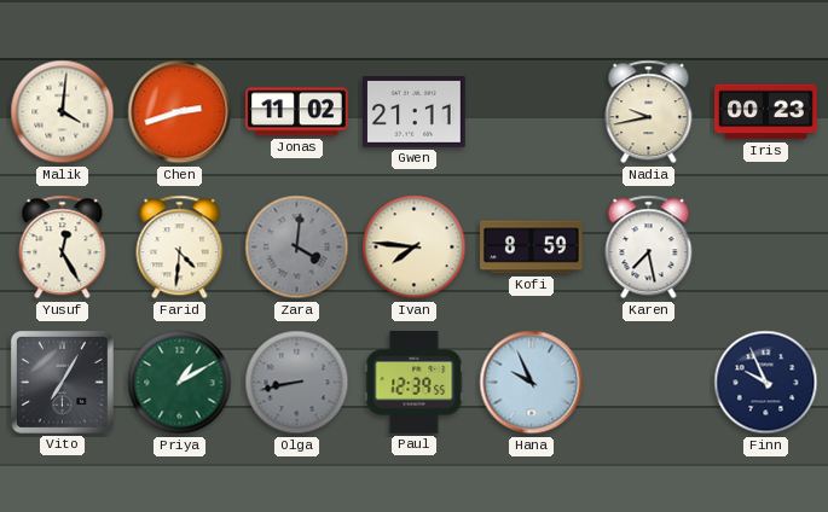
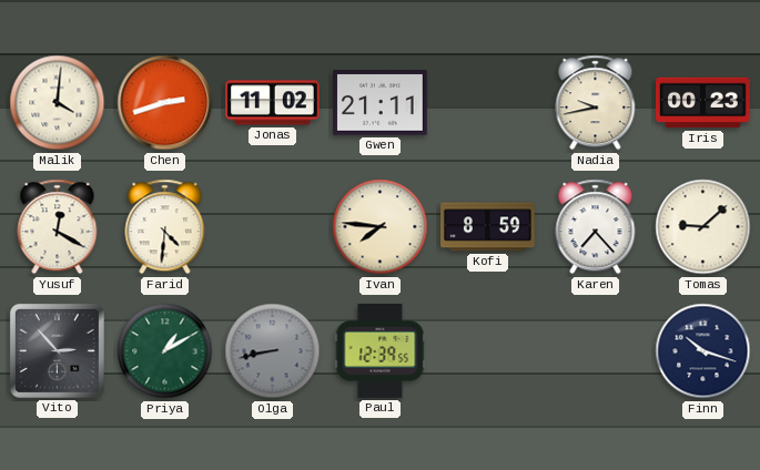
Yusuf: 12:25 -> 12:20 (58, 227)
Zara: 4:01 -> none (297, 248)
Karen: 7:28 -> 7:23 (596, 227)
Tomas: none -> 9:08 (703, 227)
Vito: 7:05 -> 2:53 (57, 350)
Hana: 9:56 -> none (532, 383)
Finn: 9:56 -> 10:18 (703, 351)
